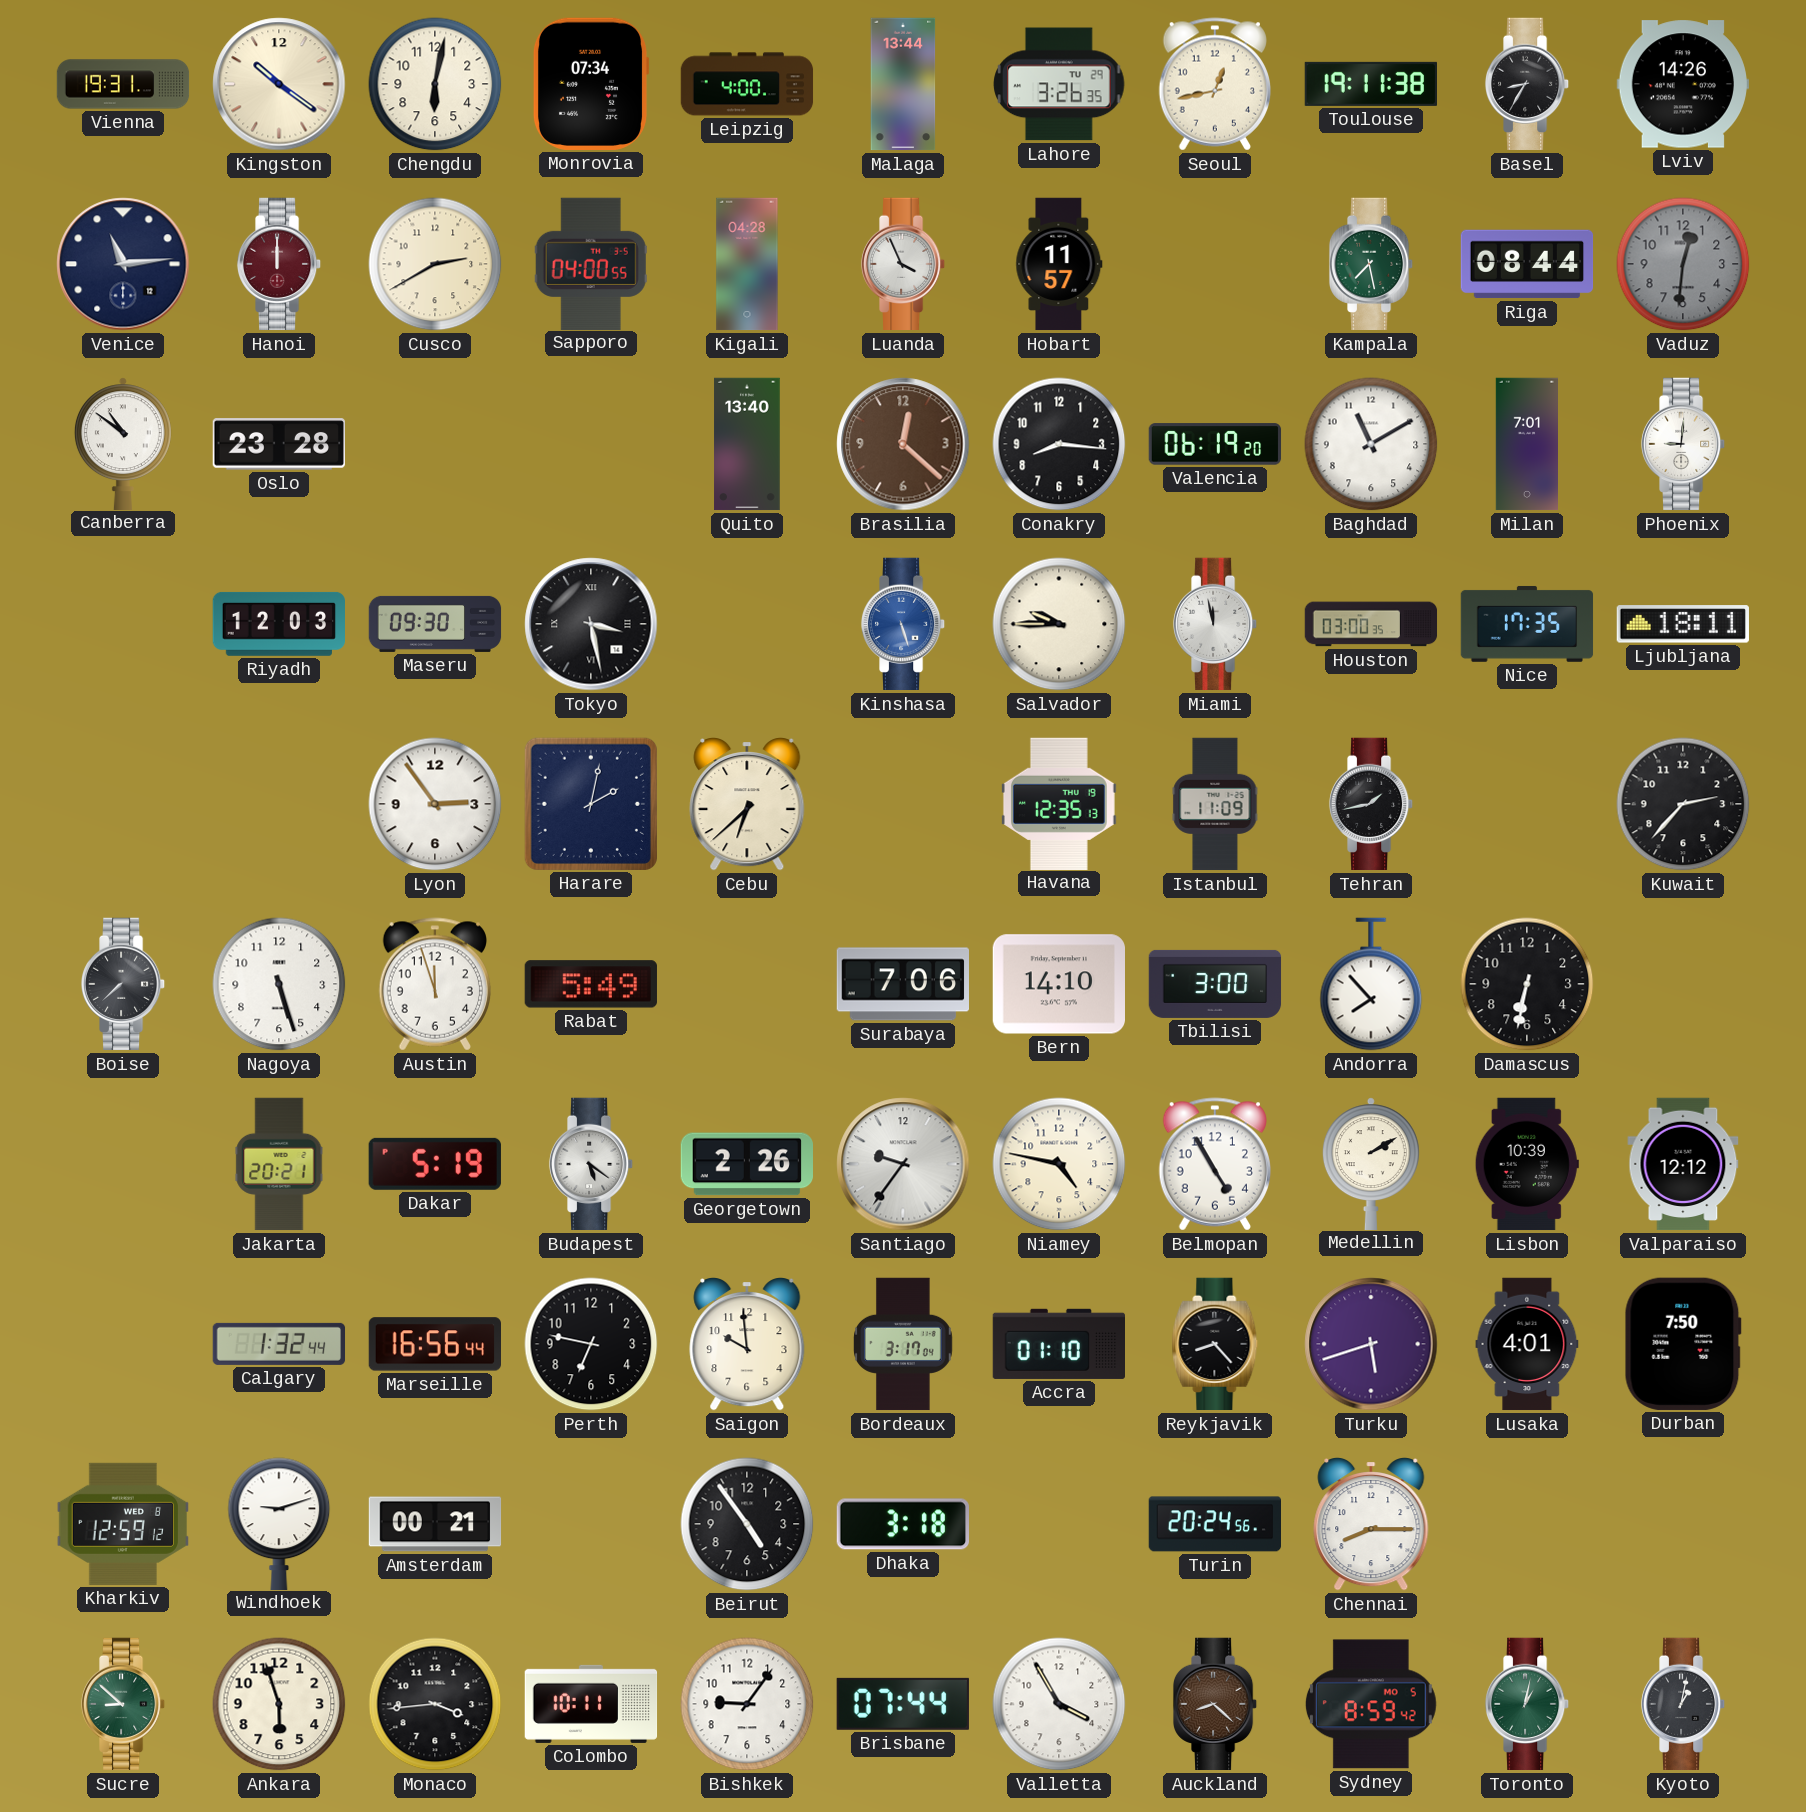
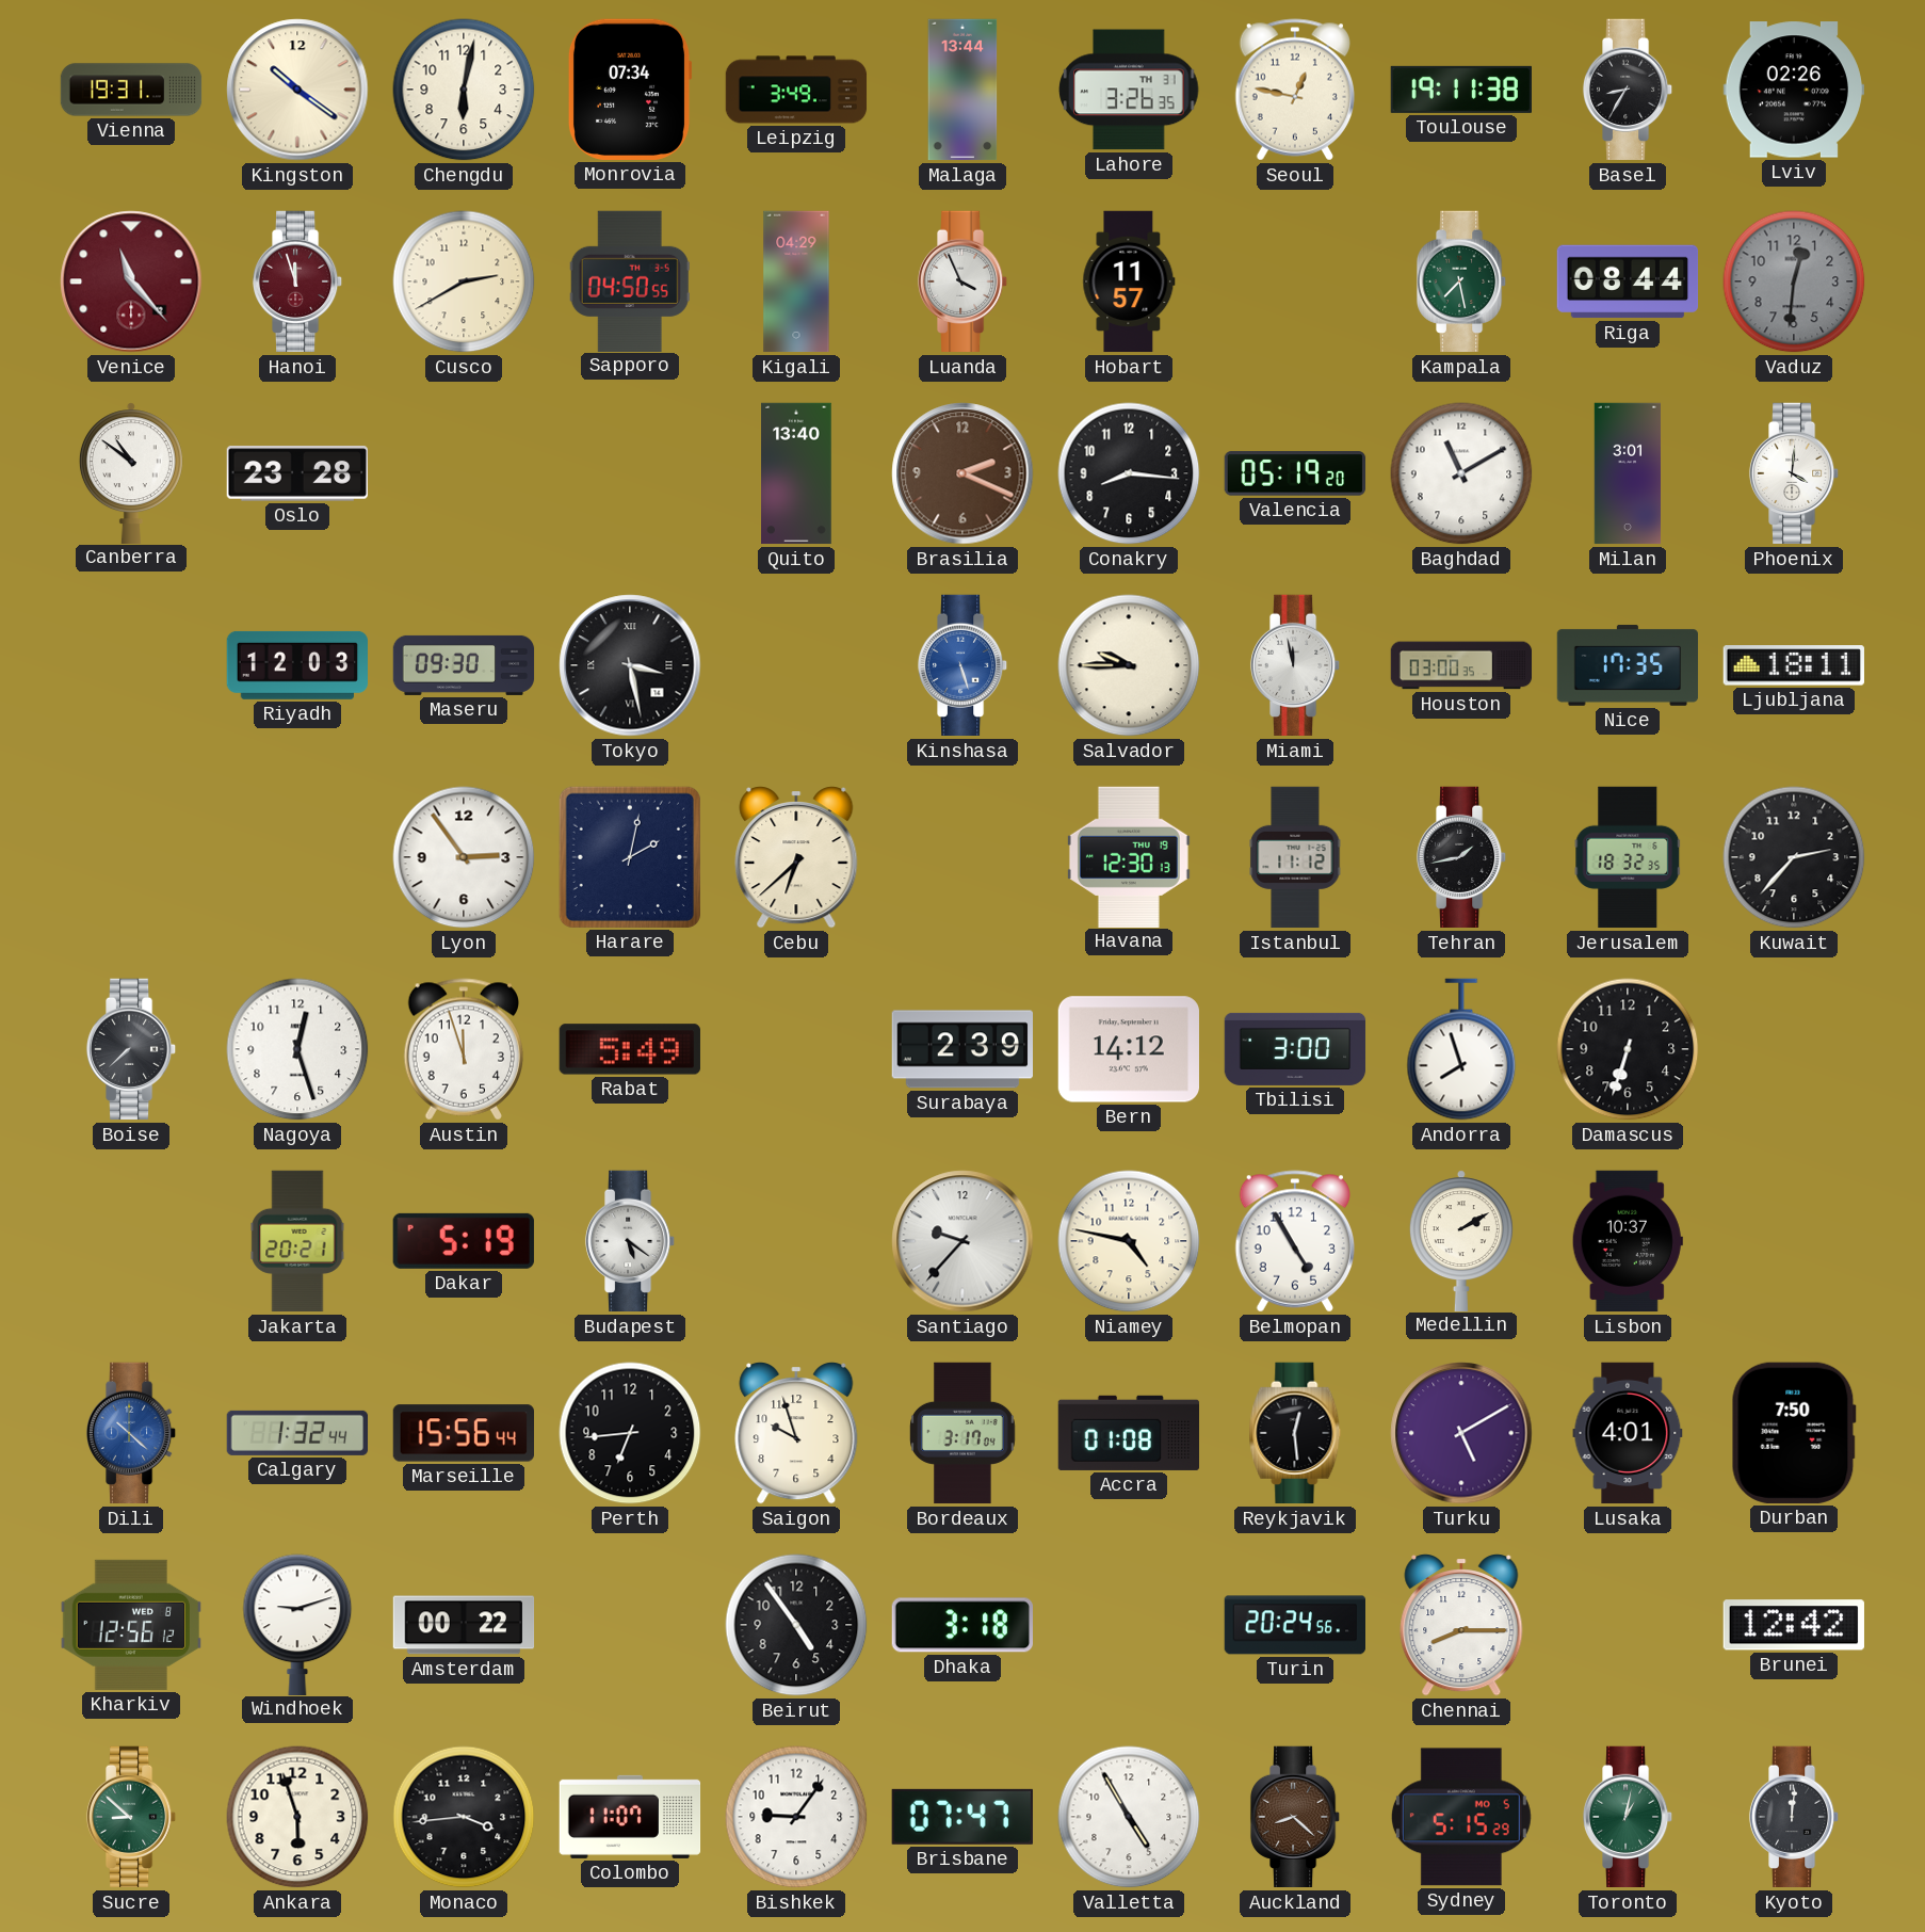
Leipzig: 4:00 -> 3:49 (796, 90)
Lahore date: TU 29 -> TH 31 (1129, 90)
Seoul: 12:43 -> 12:47 (1294, 90)
Lviv: 14:26 -> 02:26 (1793, 90)
Venice: 11:14 -> 11:23 (131, 281)
Venice dial: navy -> burgundy (131, 281)
Hanoi: 12:00 -> 11:57 (297, 281)
Sapporo: 04:00 -> 04:50 (630, 280)
Kigali: 04:28 -> 04:29 (796, 281)
Brasilia: 12:22 -> 2:19 (962, 473)
Valencia: 06:19 -> 05:19 (1295, 473)
Milan: 7:01 -> 3:01 (1627, 473)
Phoenix: 9:01 -> 4:01 (1794, 473)
Havana: 12:35 -> 12:30 (1129, 856)
Istanbul: 11:09 -> 11:12 (1295, 857)
Jerusalem: none -> 18:32 (1628, 857)
Nagoya: 5:27 -> 12:27 (297, 1049)
Surabaya: 7:06 -> 2:39 (961, 1049)
Bern: 14:10 -> 14:12 (1128, 1049)
Andorra: 7:53 -> 7:57 (1461, 1049)
Damascus: 6:32 -> 6:33 (1628, 1049)
Georgetown: 2:26 -> none (746, 1164)
Santiago: 9:36 -> 9:37 (962, 1241)
Lisbon: 10:39 -> 10:37 (1628, 1241)
Valparaiso: 12:12 -> none (1683, 1164)
Dili: none -> 10:22 (131, 1433)
Marseille: 16:56 -> 15:56 (464, 1433)
Perth: 6:47 -> 6:44 (630, 1433)
Saigon: 9:59 -> 9:57 (796, 1434)
Accra: 01:10 -> 01:08 (1128, 1433)
Reykjavik: 8:23 -> 12:29 (1295, 1433)
Turku: 5:42 -> 5:10 (1461, 1433)
Kharkiv: 12:59 -> 12:56 (130, 1625)
Amsterdam: 00:21 -> 00:22 (464, 1625)
Brunei: none -> 12:42 (1794, 1625)
Colombo: 10:11 -> 11:07 (630, 1817)
Brisbane: 07:44 -> 07:47 (962, 1817)
Valletta: 3:55 -> 4:55 (1129, 1817)
Sydney: 8:59 -> 5:15 (1461, 1817)
Kyoto: 1:02 -> 12:01 (1794, 1817)
